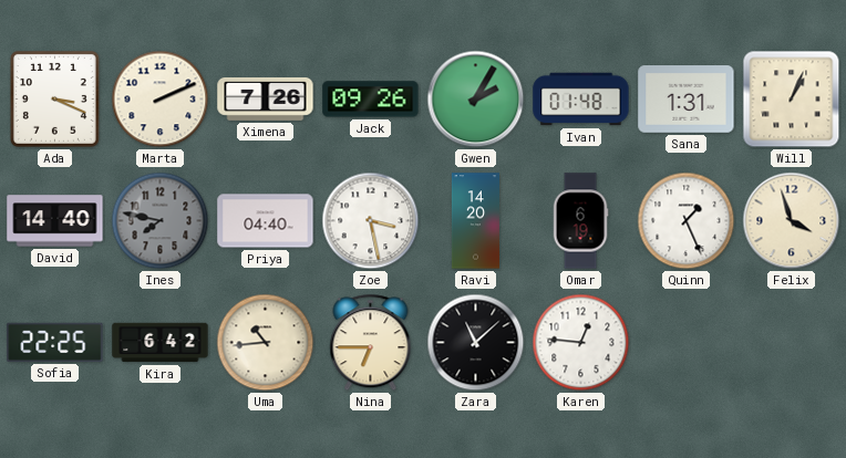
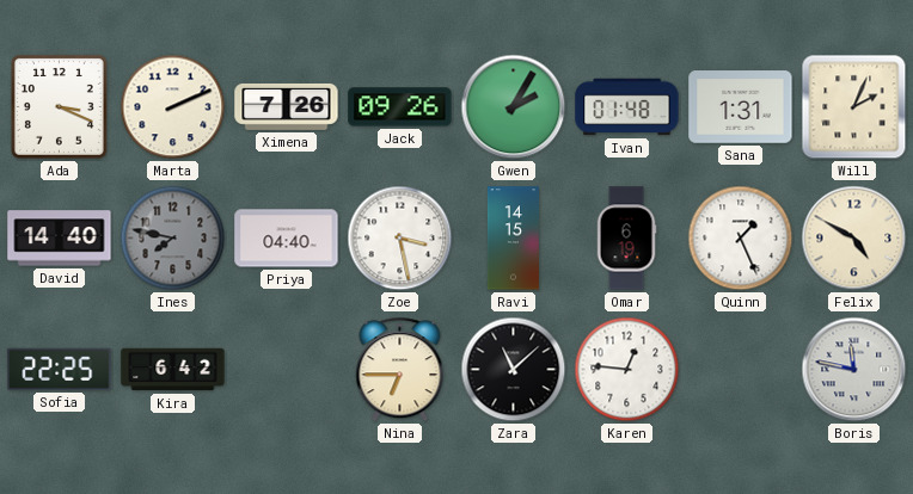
Will: 1:04 -> 2:04 (854, 107)
Ravi: 14:20 -> 14:15 (513, 239)
Felix: 3:57 -> 4:50 (854, 239)
Uma: 10:44 -> none (266, 343)
Boris: none -> 11:47 (854, 370)
